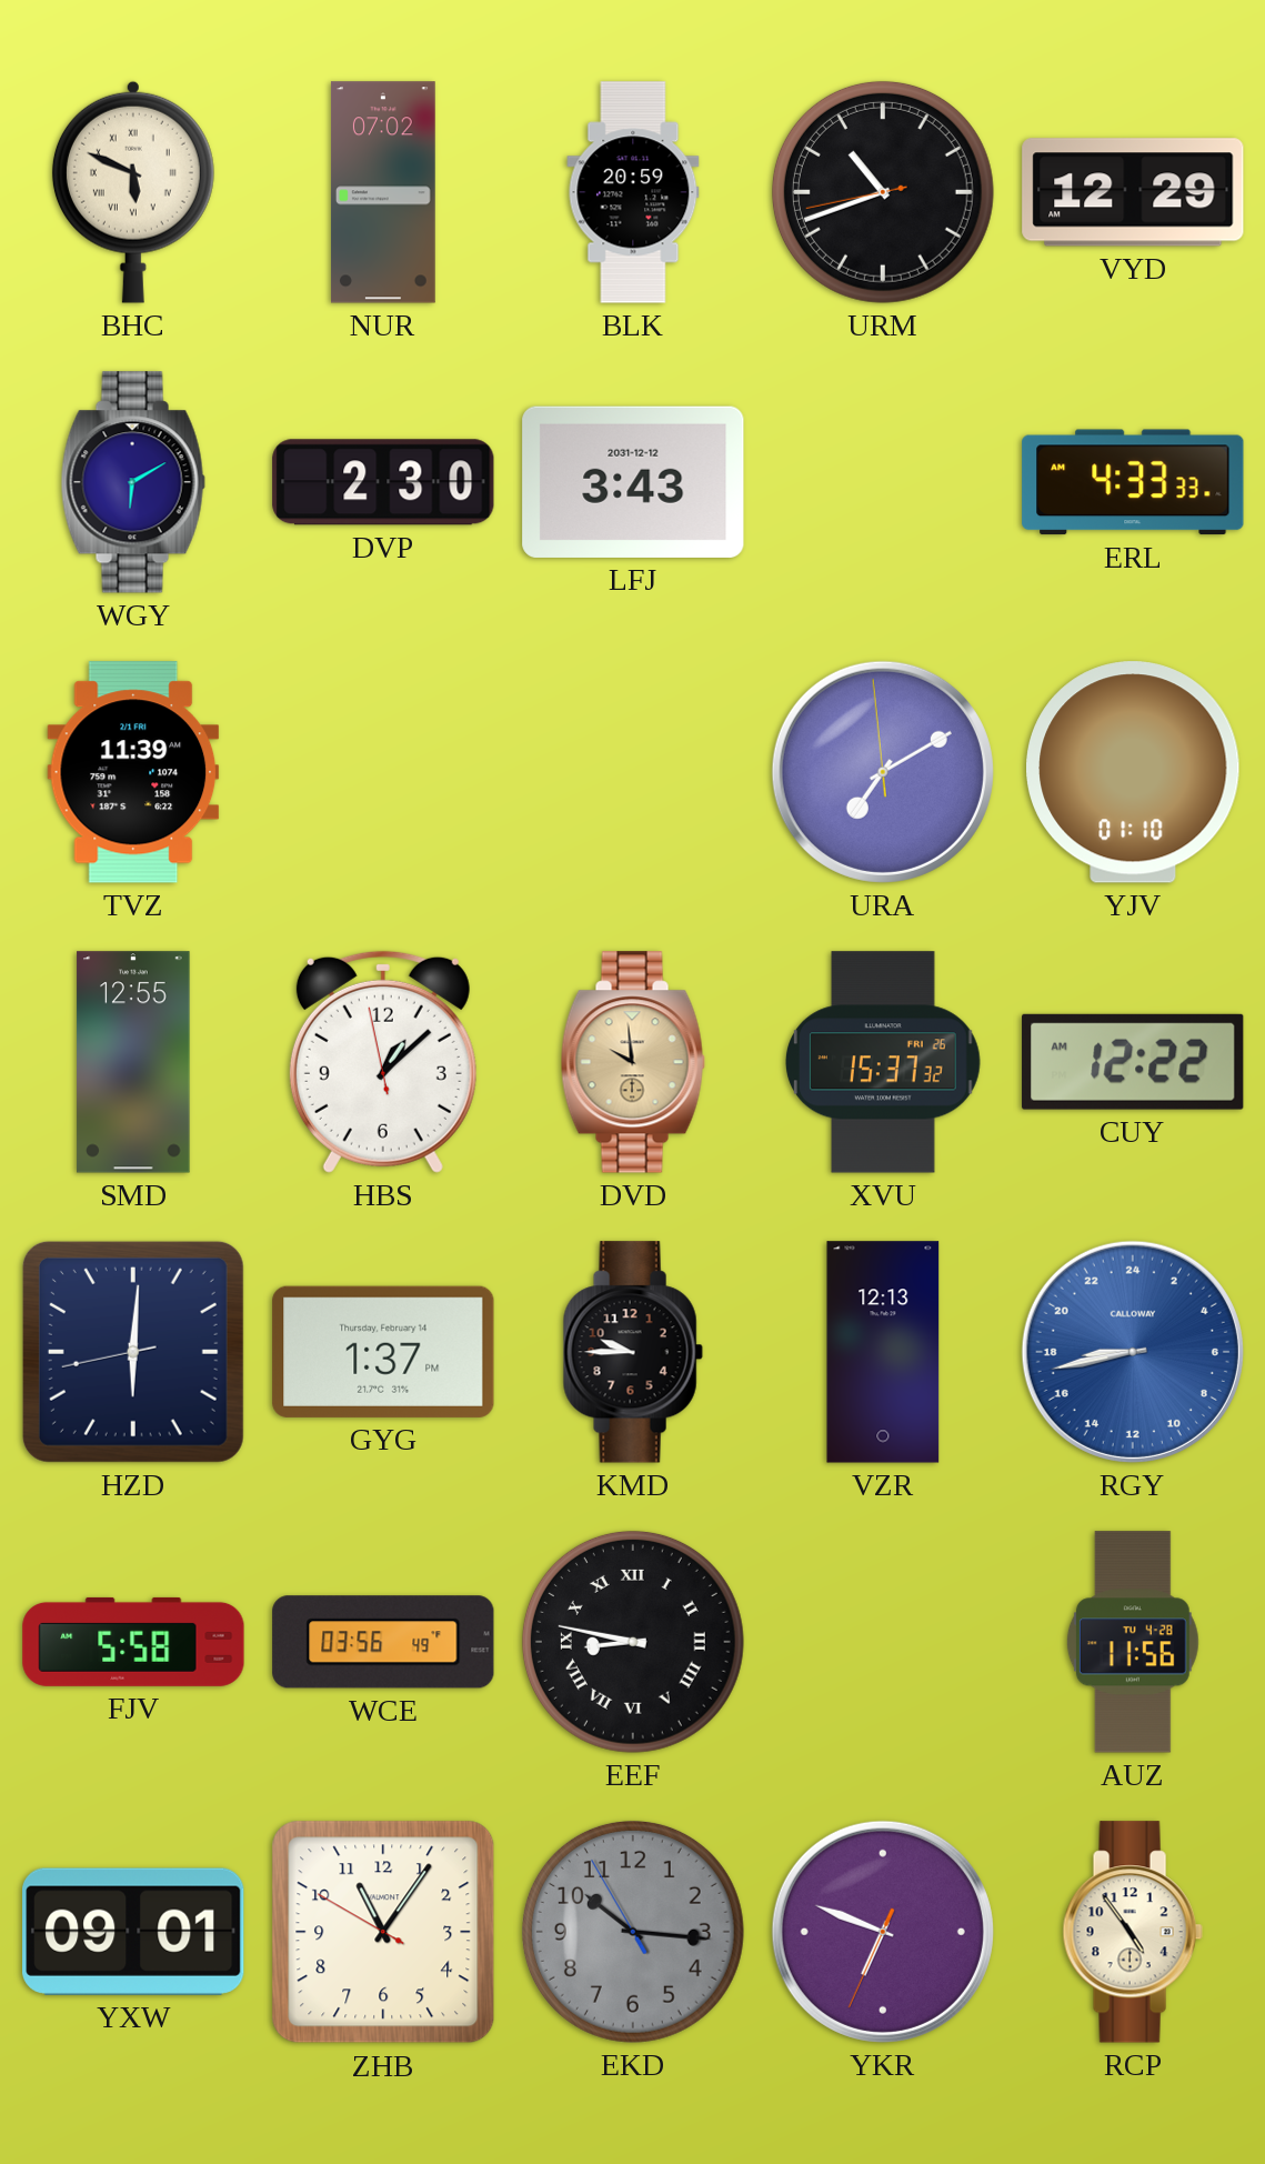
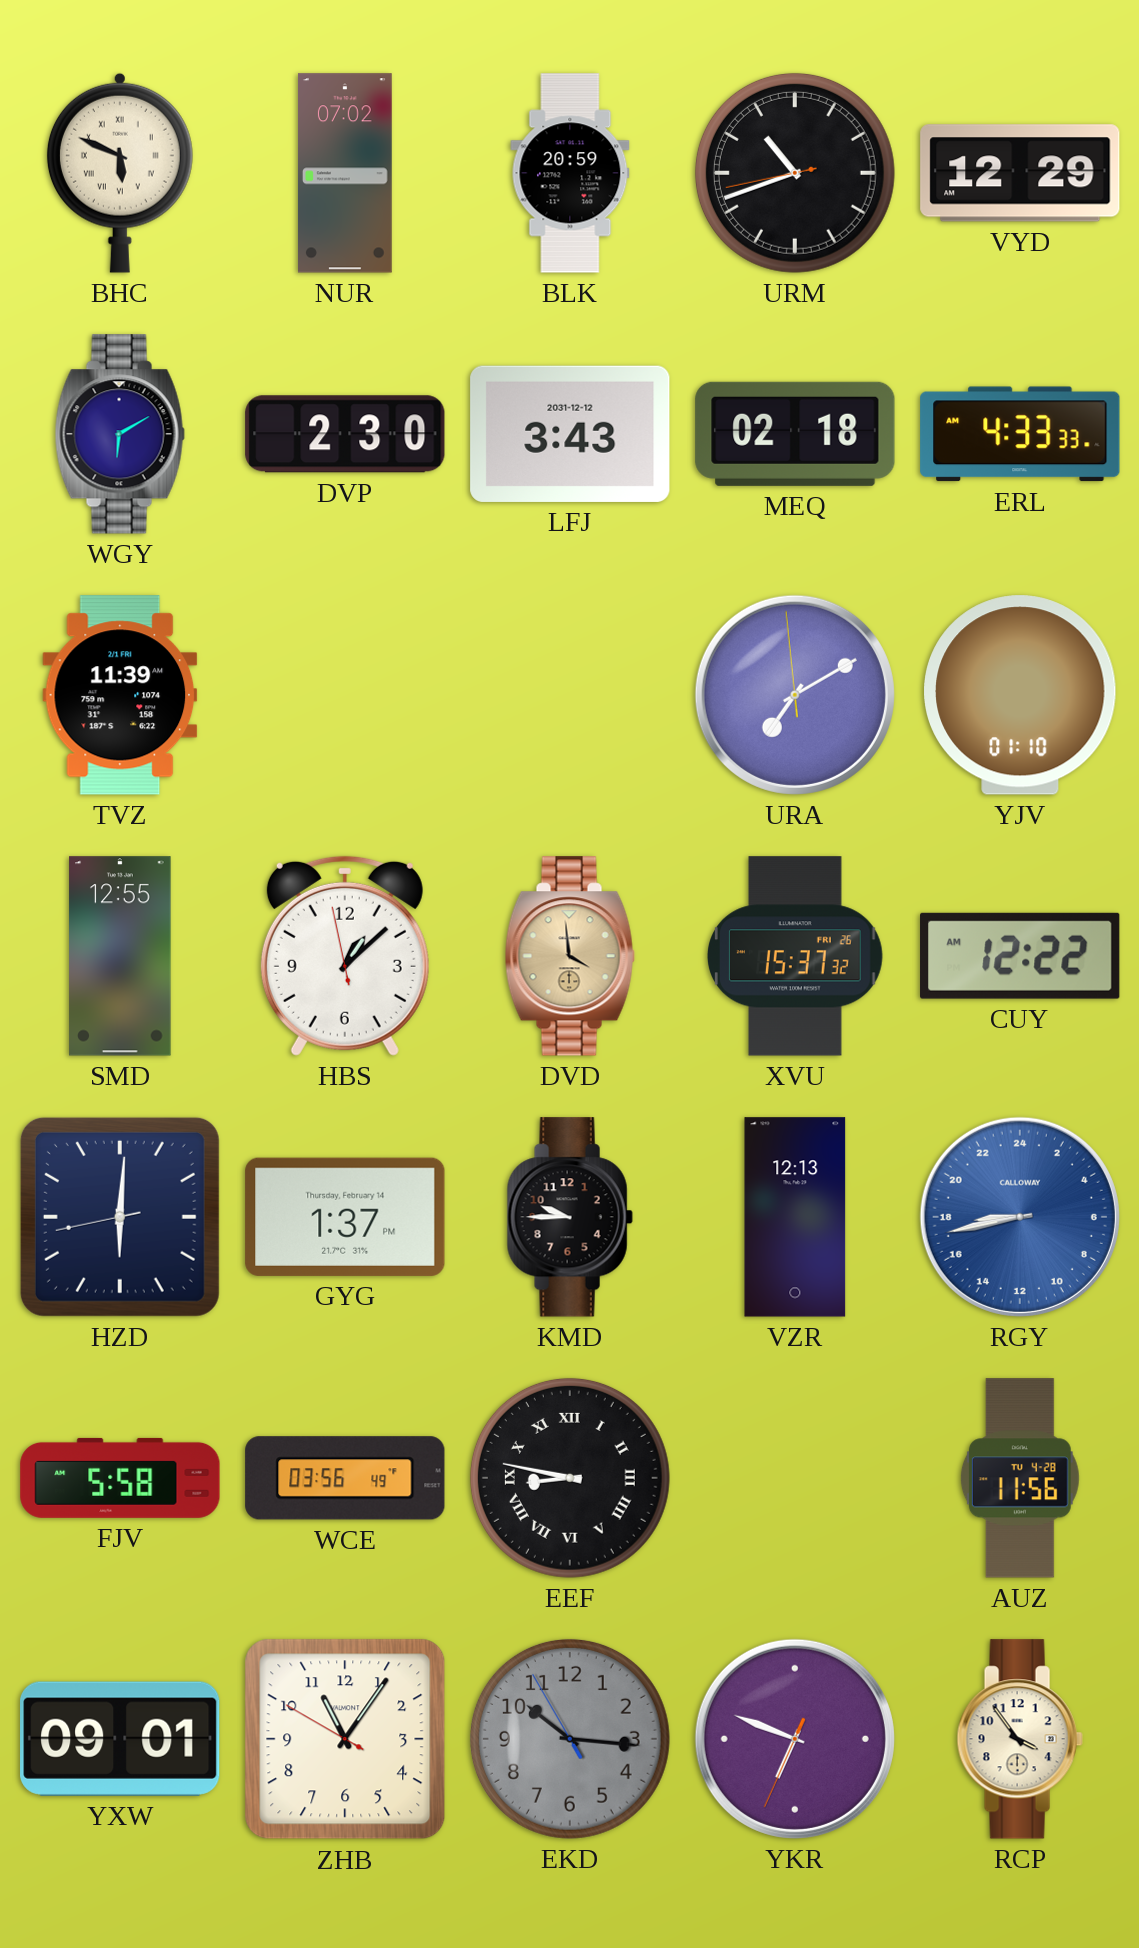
MEQ: none -> 02:18 (795, 434)
DVD: 9:59 -> 3:59 (570, 956)
RCP: 4:54 -> 3:54 (1020, 1739)
